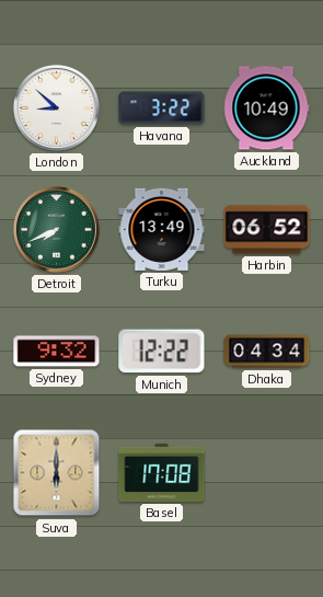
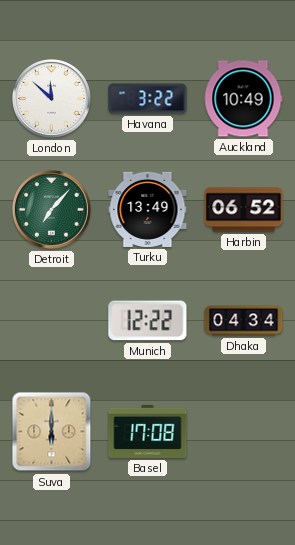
London: 8:52 -> 11:52 (52, 99)
Detroit: 7:41 -> 7:07 (52, 210)
Sydney: 9:32 -> none (57, 352)
